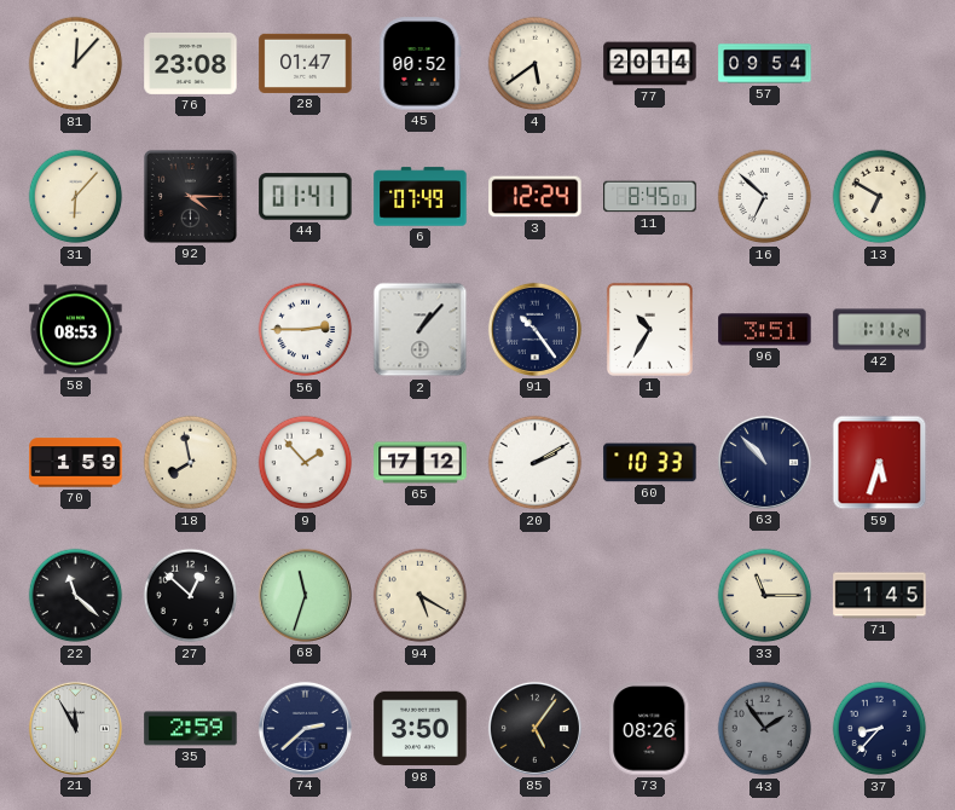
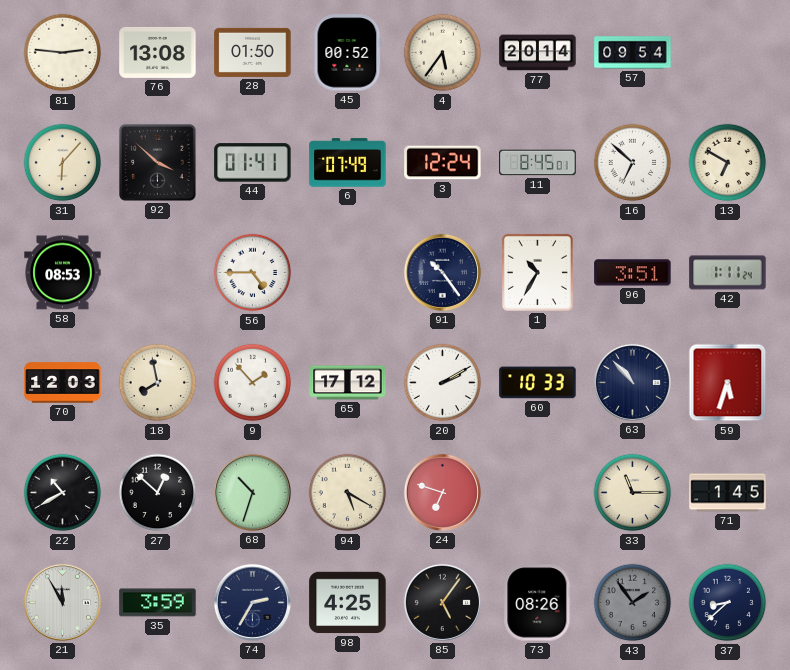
81: 12:07 -> 2:46 (63, 53)
76: 23:08 -> 13:08 (158, 52)
28: 01:47 -> 01:50 (253, 52)
4: 5:39 -> 5:36 (443, 53)
92: 4:15 -> 3:52 (157, 162)
56: 2:45 -> 4:45 (253, 273)
2: 1:07 -> none (421, 330)
70: 1:59 -> 12:03 (63, 383)
22: 11:22 -> 10:40 (63, 493)
68: 11:33 -> 10:33 (252, 492)
24: none -> 6:48 (442, 492)
35: 2:59 -> 3:59 (158, 603)
74: 2:38 -> 2:35 (252, 602)
98: 3:50 -> 4:25 (348, 603)
37: 8:37 -> 8:38 (728, 603)
